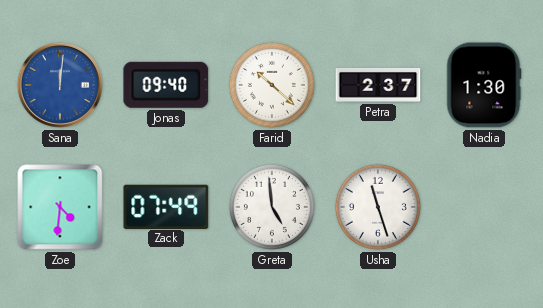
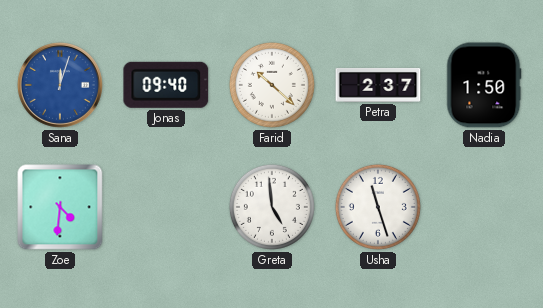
Sana: 12:01 -> 12:03 (60, 85)
Nadia: 1:30 -> 1:50 (484, 85)
Zack: 07:49 -> none (166, 206)
